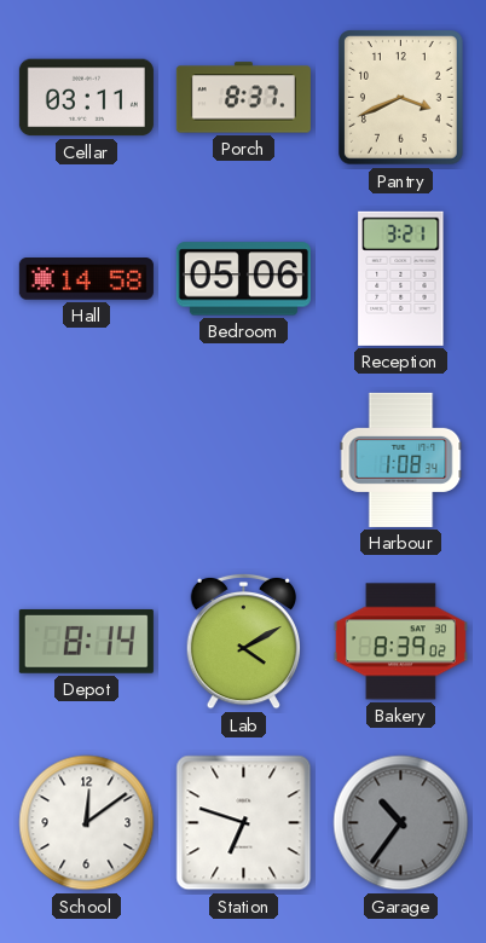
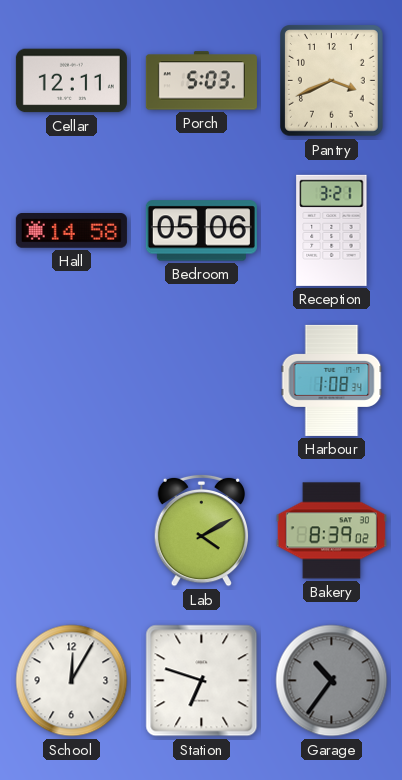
Cellar: 03:11 -> 12:11 (71, 81)
Porch: 8:37 -> 5:03 (201, 81)
Depot: 8:14 -> none (86, 641)
School: 12:09 -> 12:05 (72, 681)
